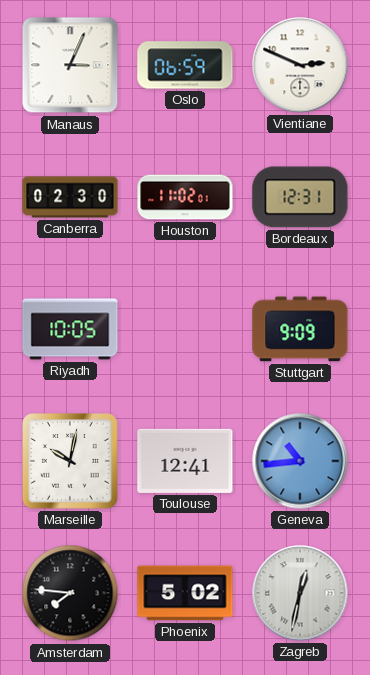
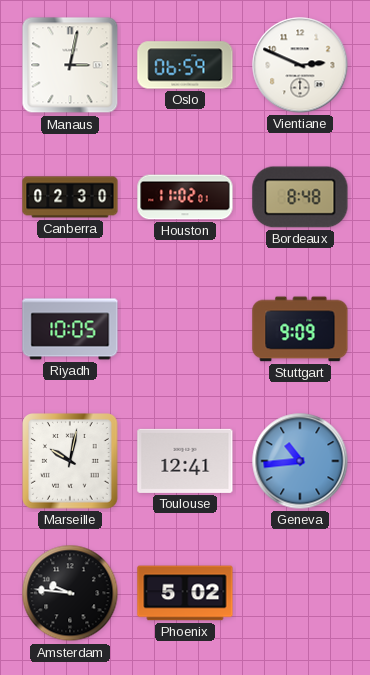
Manaus: 3:04 -> 3:02 (70, 65)
Bordeaux: 12:31 -> 8:48 (300, 197)
Amsterdam: 7:46 -> 9:46 (70, 593)
Zagreb: 12:32 -> none (300, 593)
